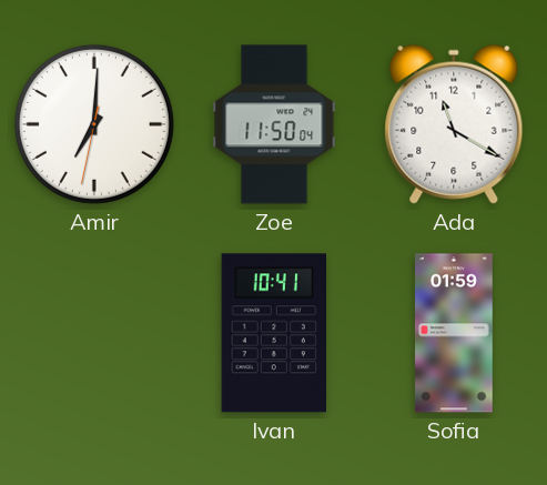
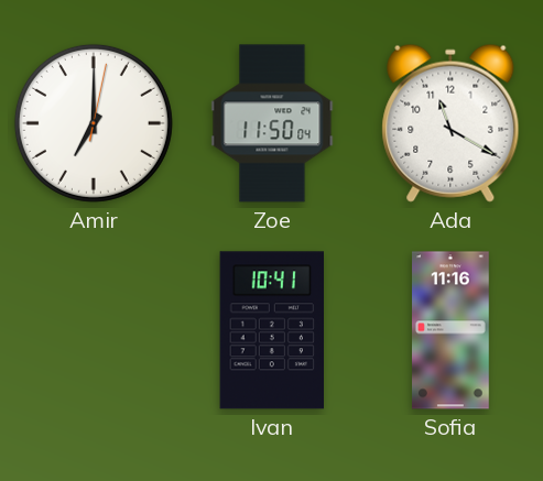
Amir: 7:00:32 -> 7:00:02 (94, 123)
Sofia: 01:59 -> 11:16 (452, 330)
